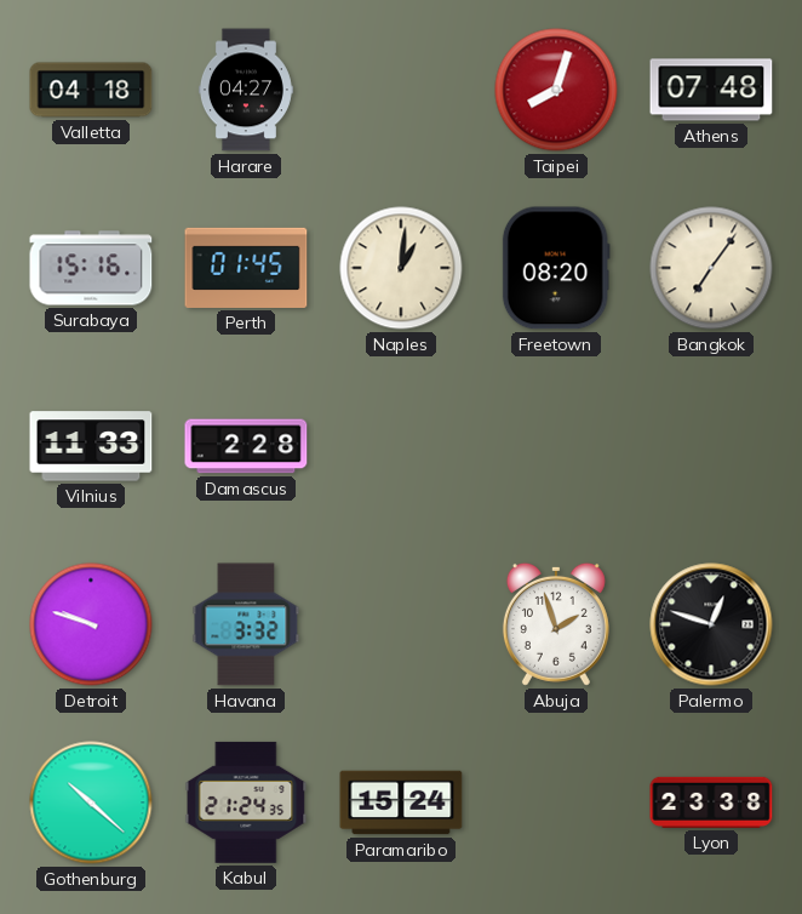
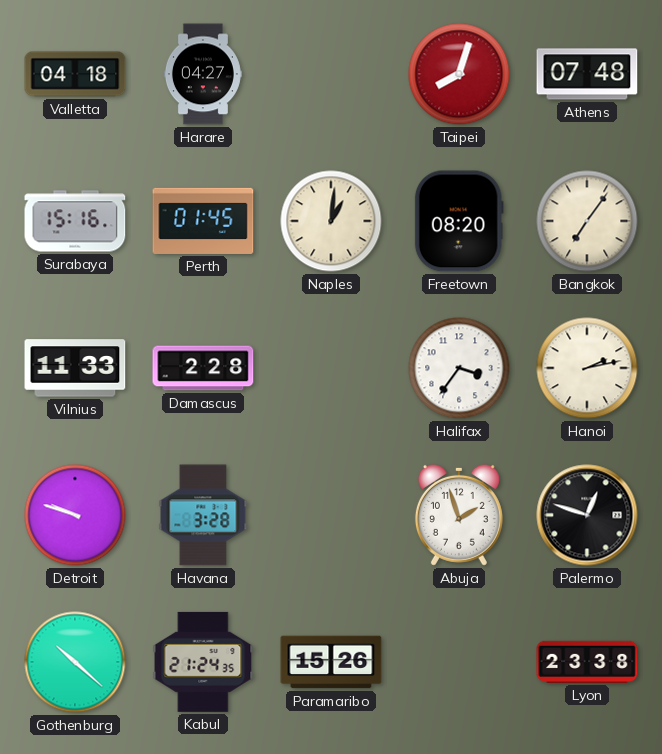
Halifax: none -> 3:36 (459, 368)
Hanoi: none -> 2:13 (587, 368)
Havana: 3:32 -> 3:28 (203, 515)
Paramaribo: 15:24 -> 15:26 (331, 662)
